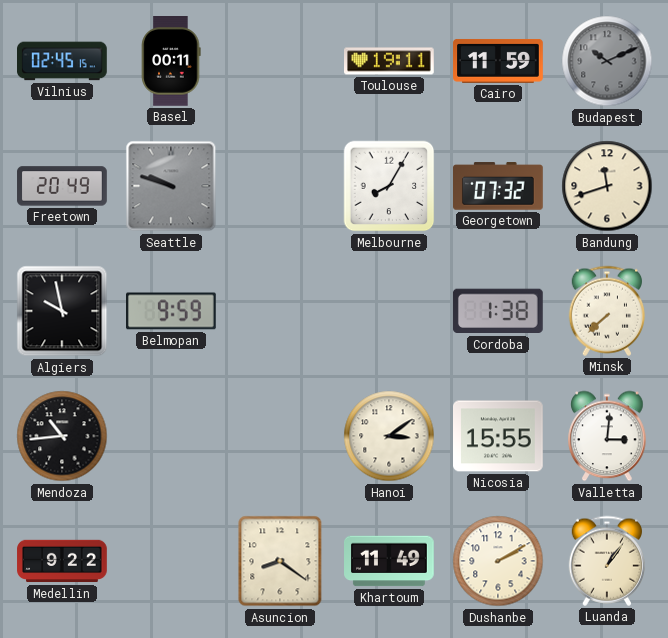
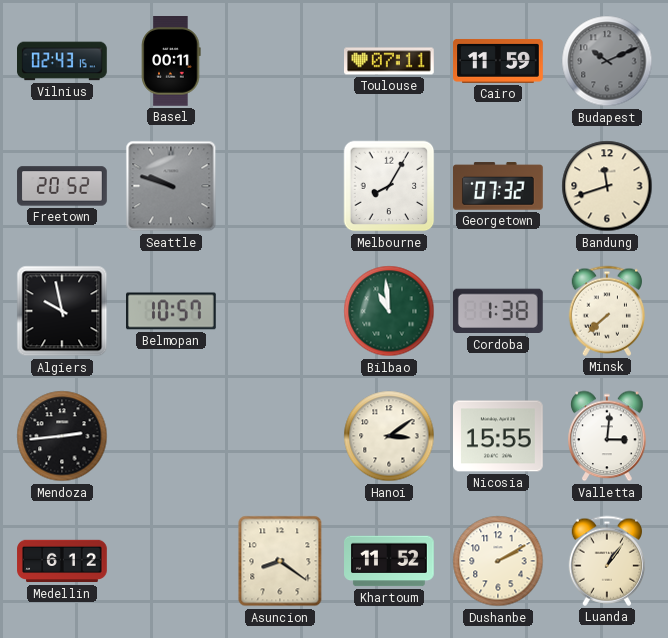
Vilnius: 02:45 -> 02:43 (63, 61)
Toulouse: 19:11 -> 07:11 (389, 61)
Freetown: 20:49 -> 20:52 (62, 186)
Belmopan: 9:59 -> 10:57 (172, 311)
Bilbao: none -> 10:59 (389, 311)
Mendoza: 10:44 -> 2:44 (62, 436)
Medellin: 9:22 -> 6:12 (62, 561)
Khartoum: 11:49 -> 11:52 (390, 561)
